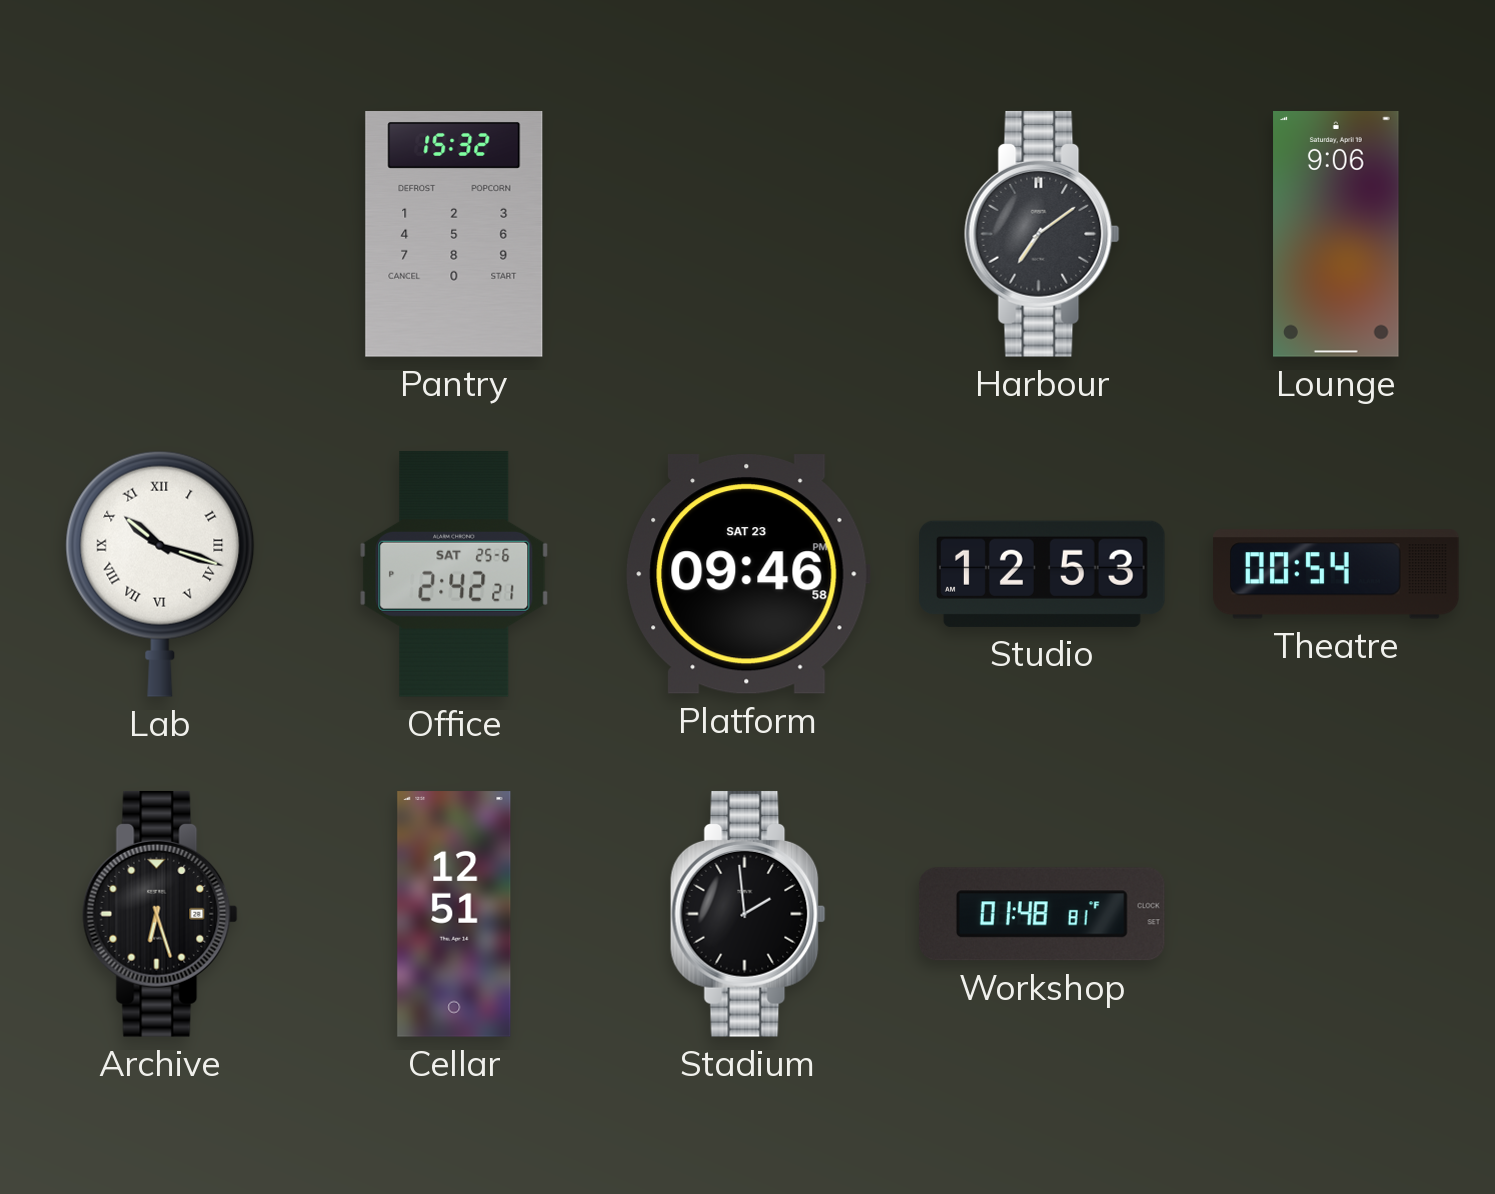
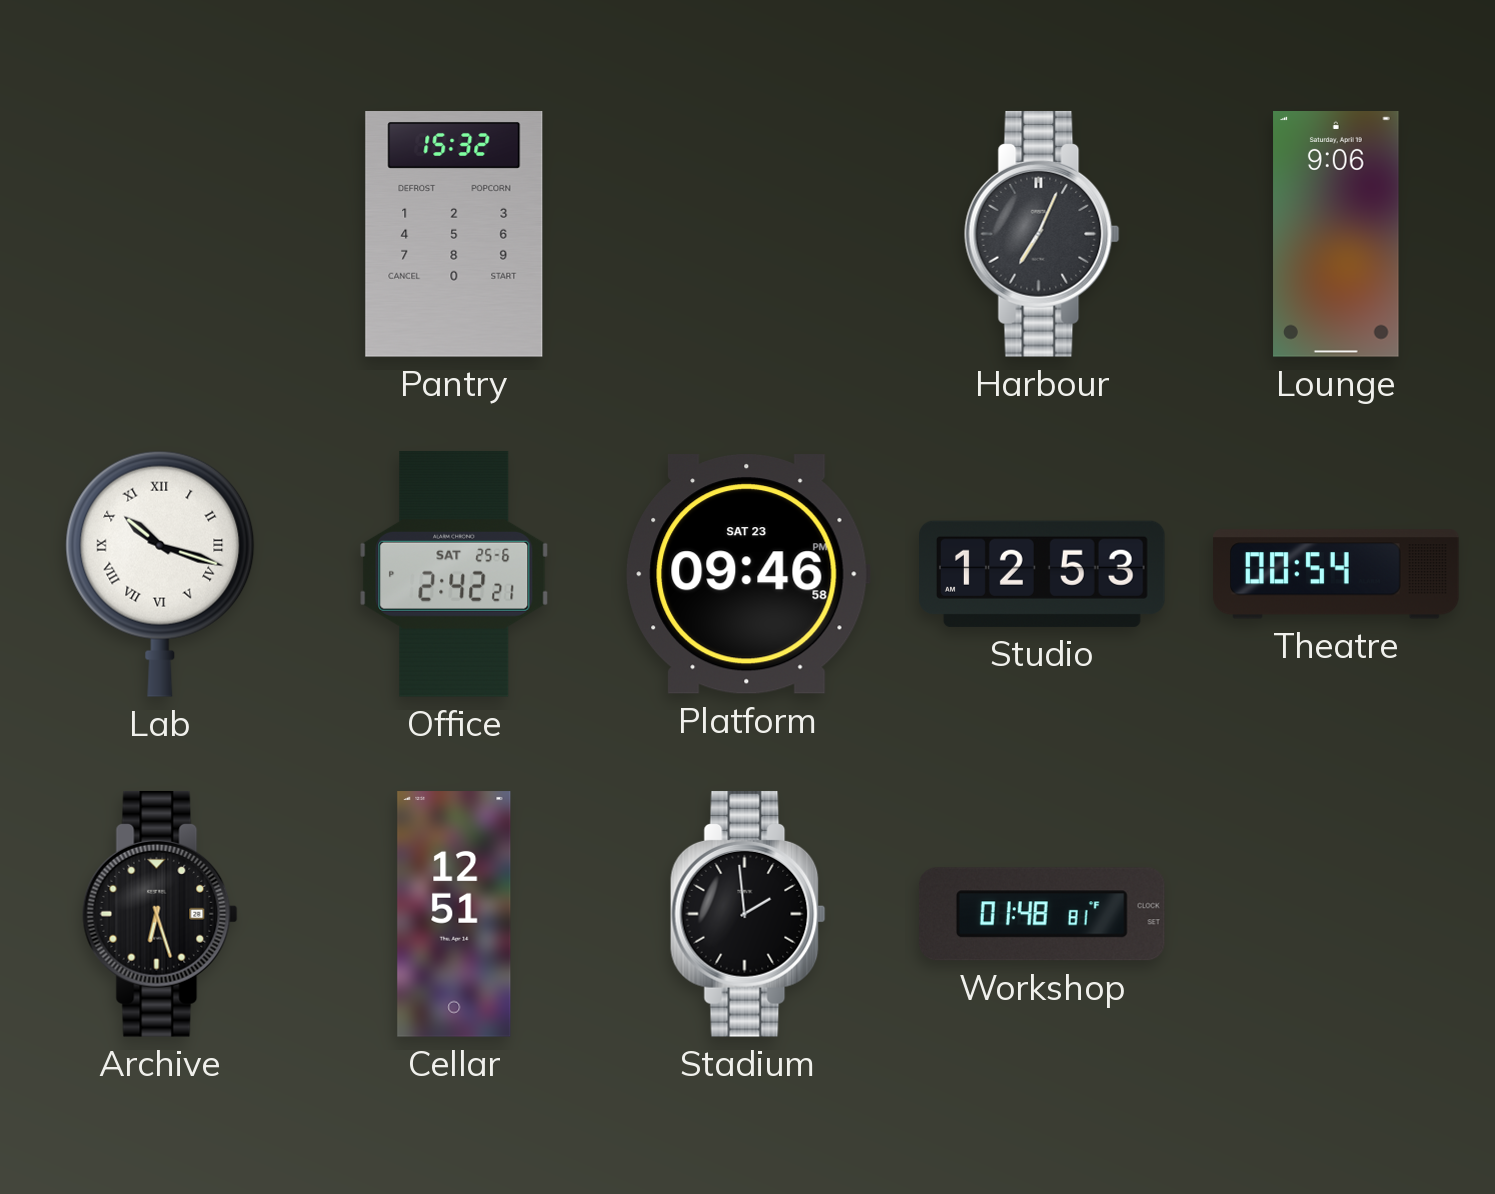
Harbour: 7:09 -> 7:04 (1042, 234)
